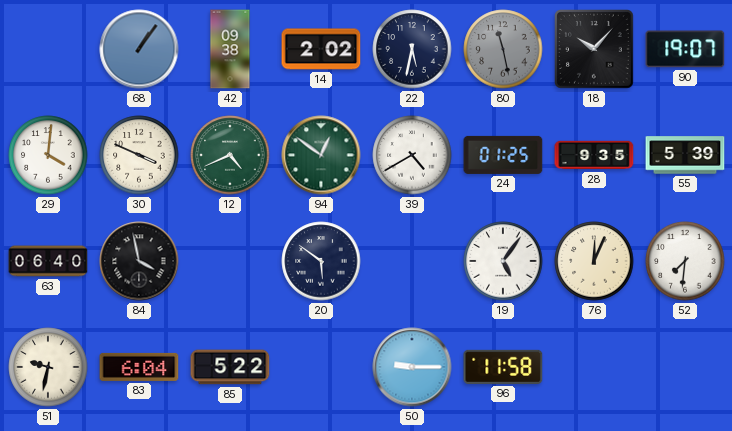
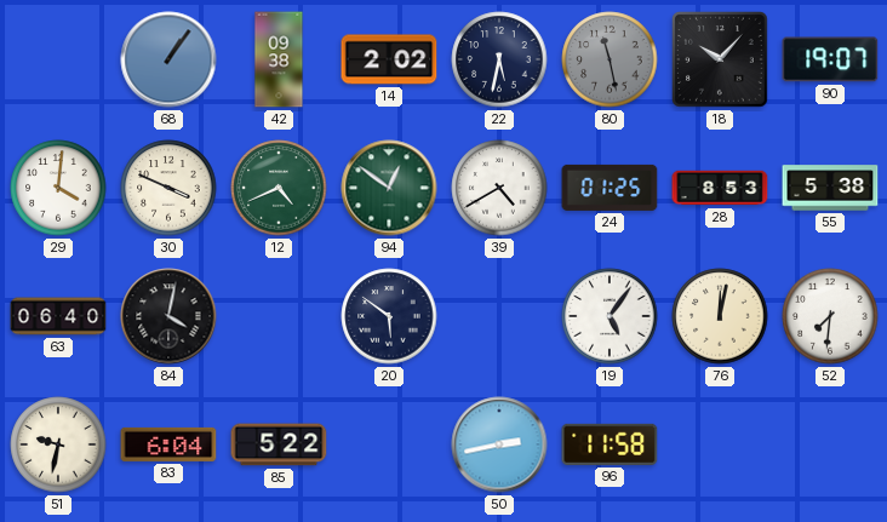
28: 9:35 -> 8:53 (720, 188)
55: 5:39 -> 5:38 (830, 188)
84: 3:58 -> 4:02 (168, 316)
76: 12:04 -> 12:02 (720, 316)
50: 9:15 -> 2:43 (499, 444)
